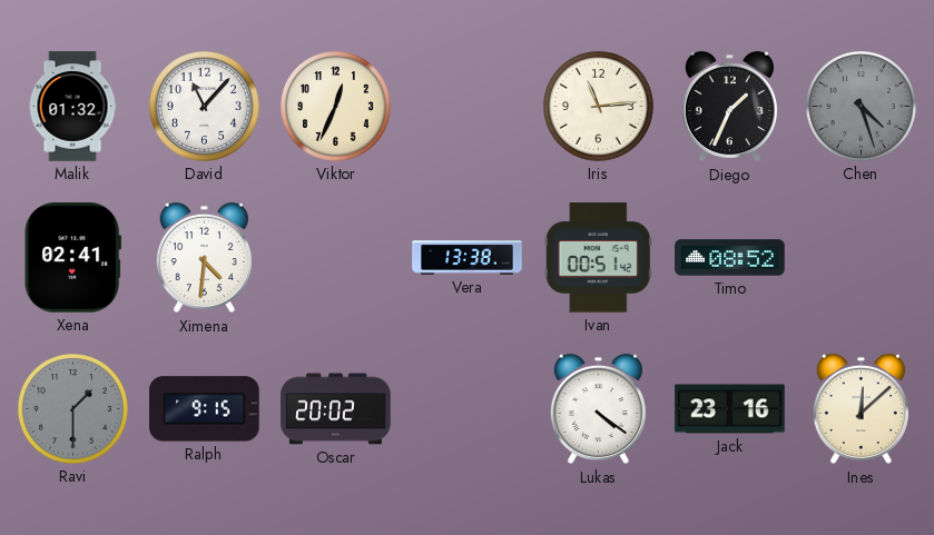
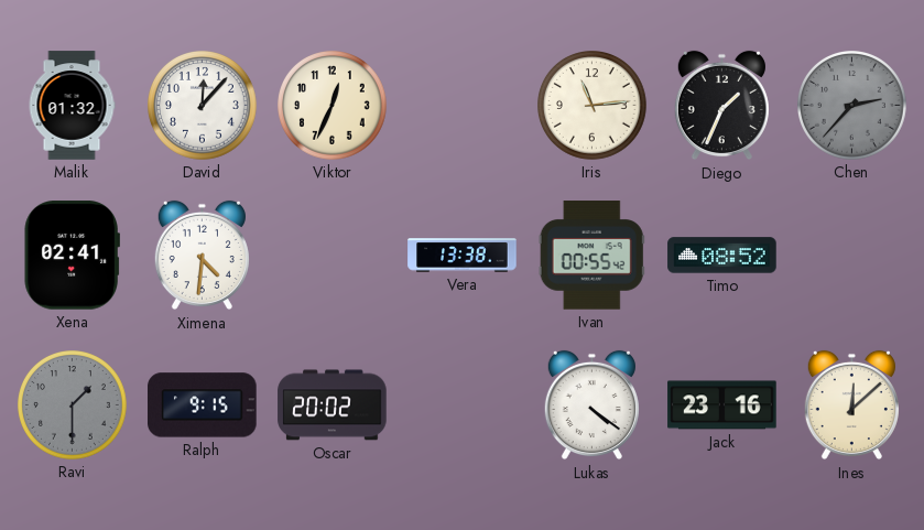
David: 11:07 -> 12:07 (203, 106)
Chen: 4:27 -> 2:37 (852, 106)
Ivan: 00:51 -> 00:55 (591, 256)
